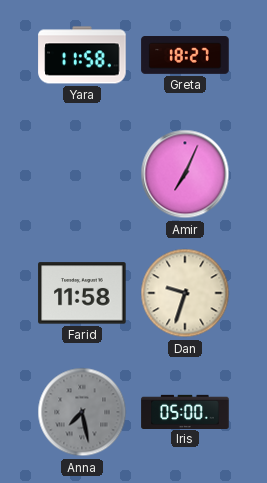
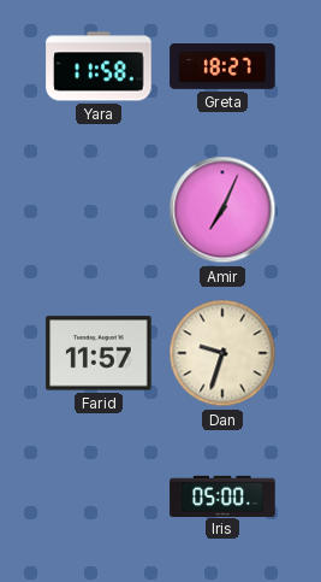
Farid: 11:58 -> 11:57 (99, 353)
Anna: 7:28 -> none (82, 412)
